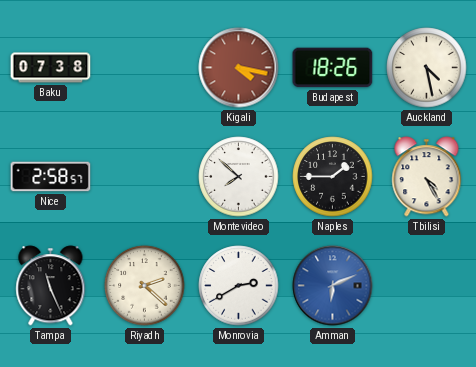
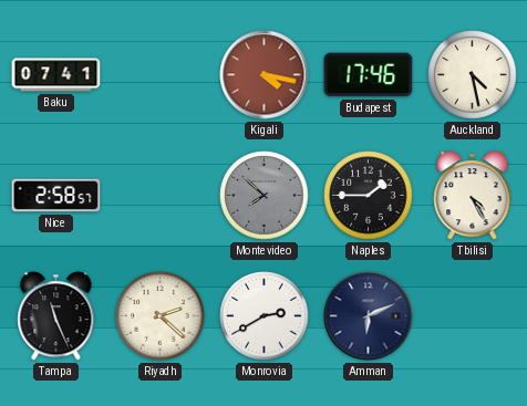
Baku: 07:38 -> 07:41 (56, 75)
Budapest: 18:26 -> 17:46 (369, 75)
Montevideo dial: white -> grey (265, 196)
Amman dial: blue -> navy (369, 316)
